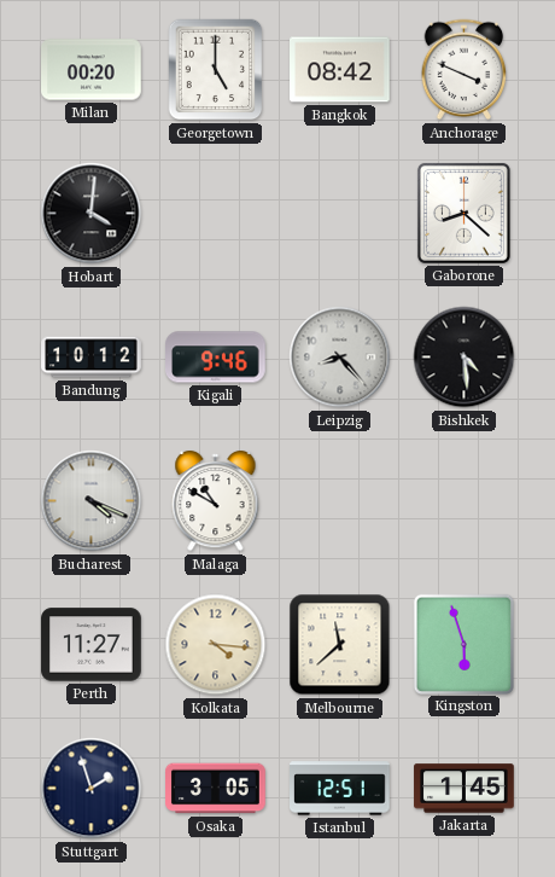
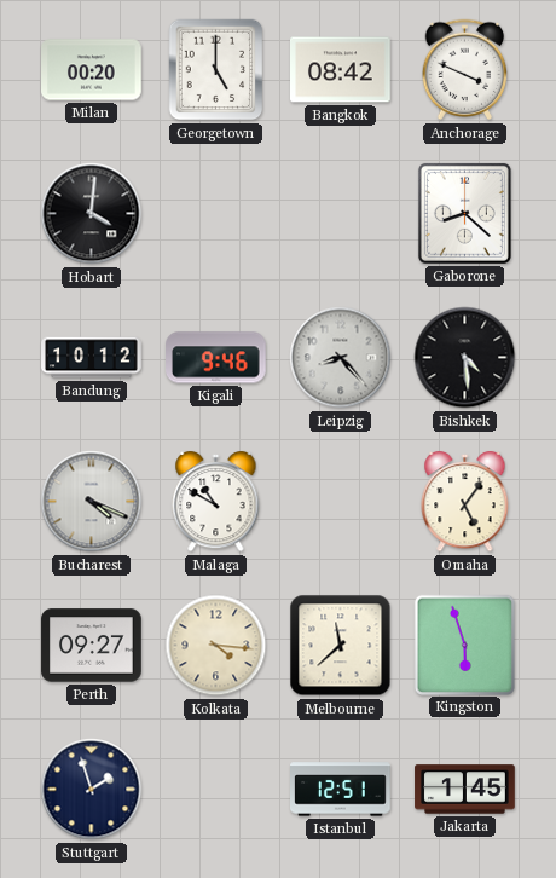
Omaha: none -> 5:06 (465, 502)
Perth: 11:27 -> 09:27 (92, 646)
Osaka: 3:05 -> none (216, 789)
